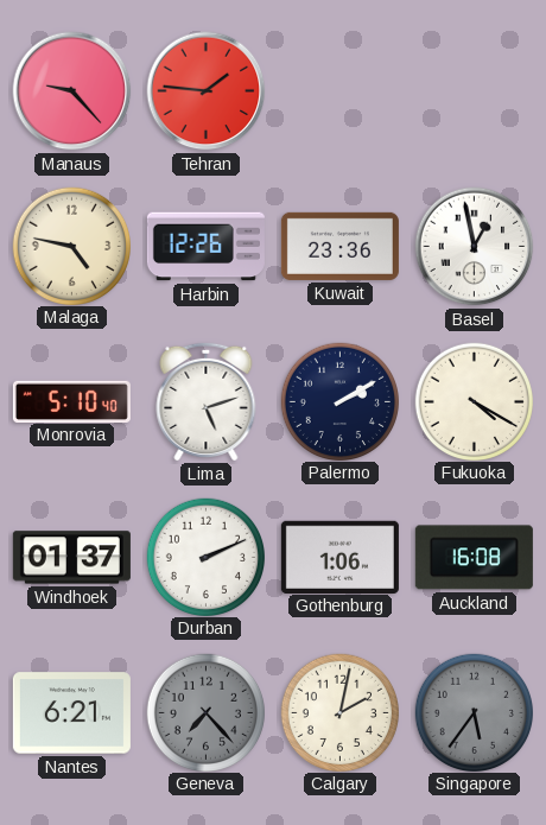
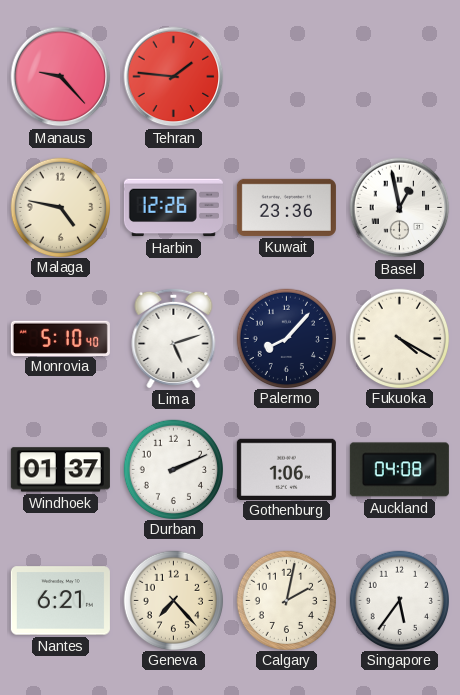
Palermo: 2:10 -> 8:07 (286, 338)
Auckland: 16:08 -> 04:08 (399, 470)
Geneva dial: grey -> cream (173, 600)
Singapore dial: grey -> white (399, 600)
